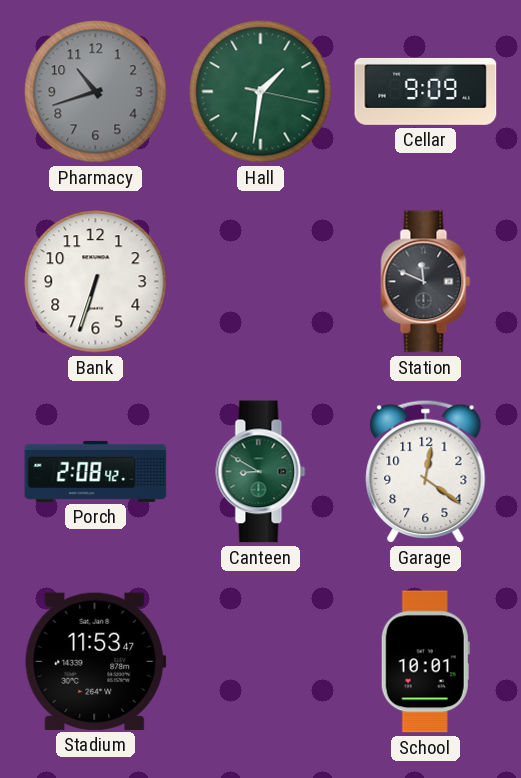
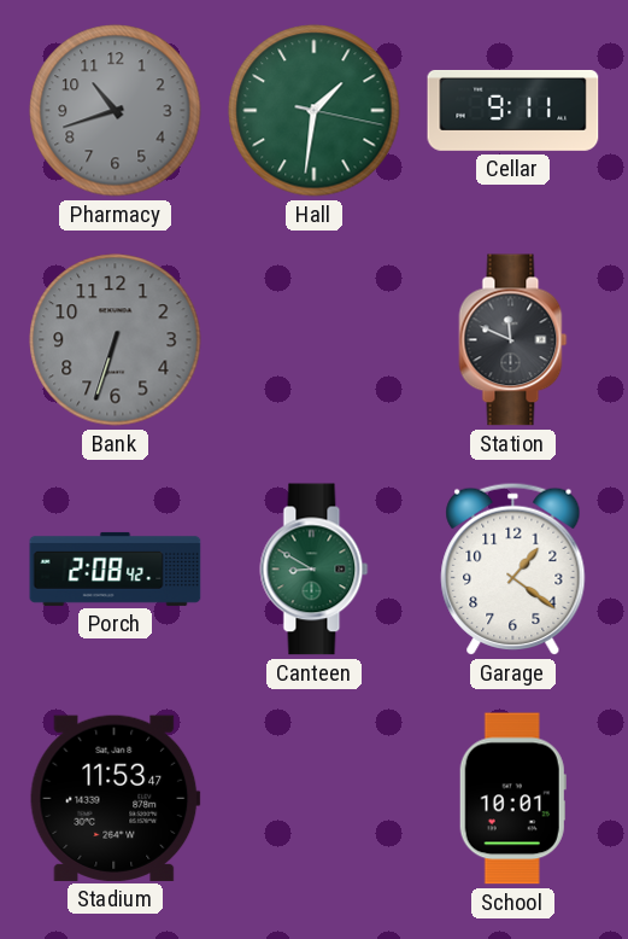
Cellar: 9:09 -> 9:11 (513, 110)
Bank dial: white -> grey (116, 340)
Garage: 12:21 -> 1:21 (513, 568)
